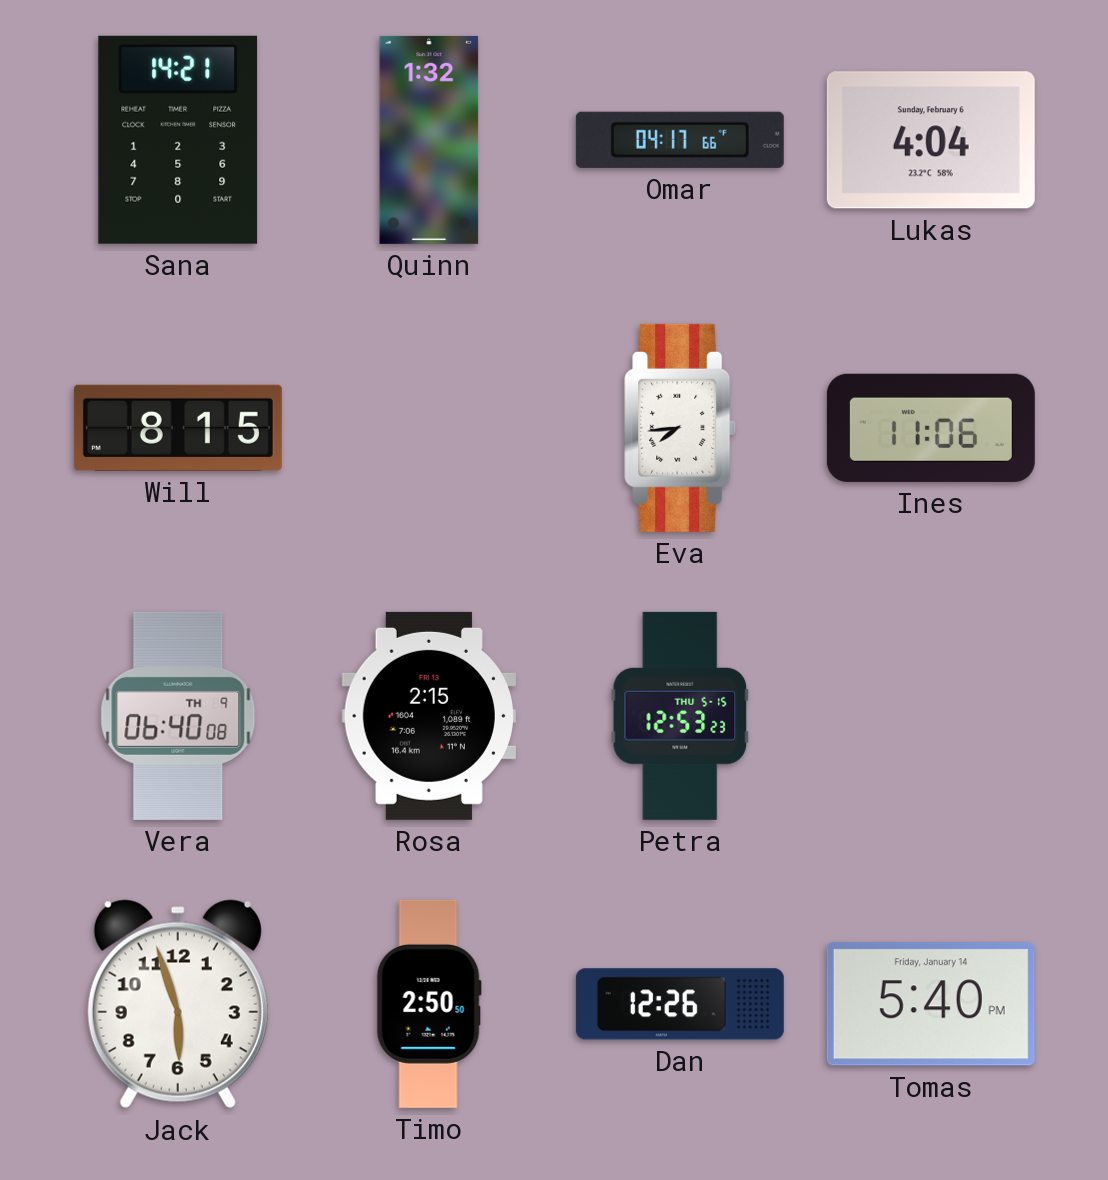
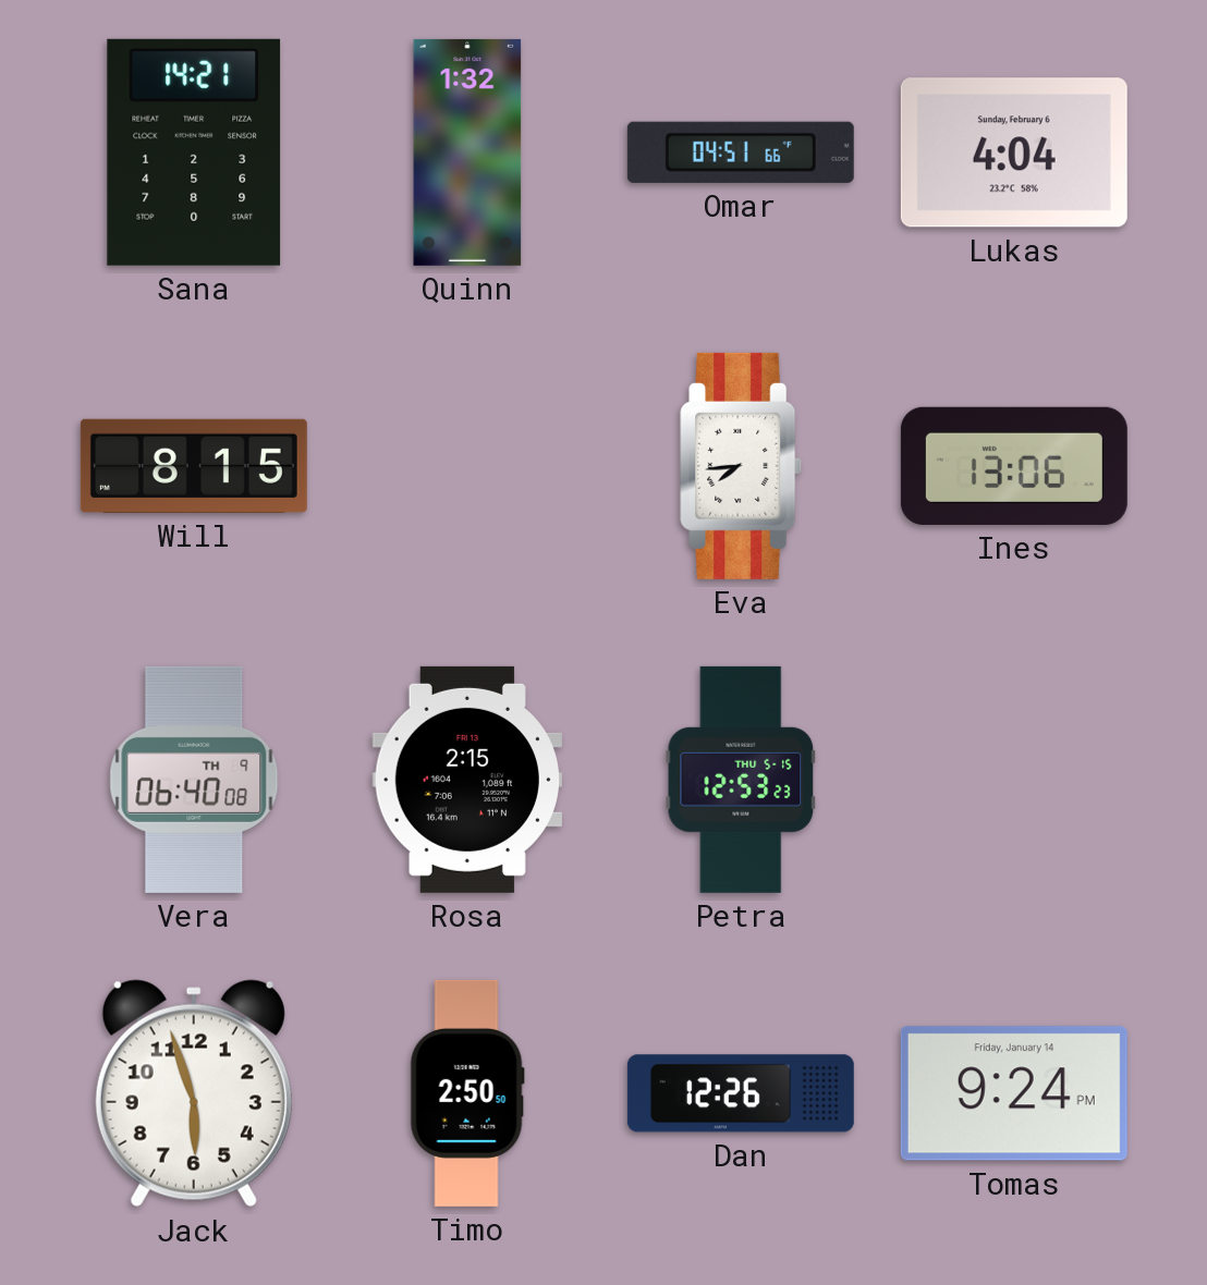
Omar: 04:17 -> 04:51 (741, 152)
Ines: 11:06 -> 13:06 (1014, 466)
Tomas: 5:40 -> 9:24 (1014, 1093)
